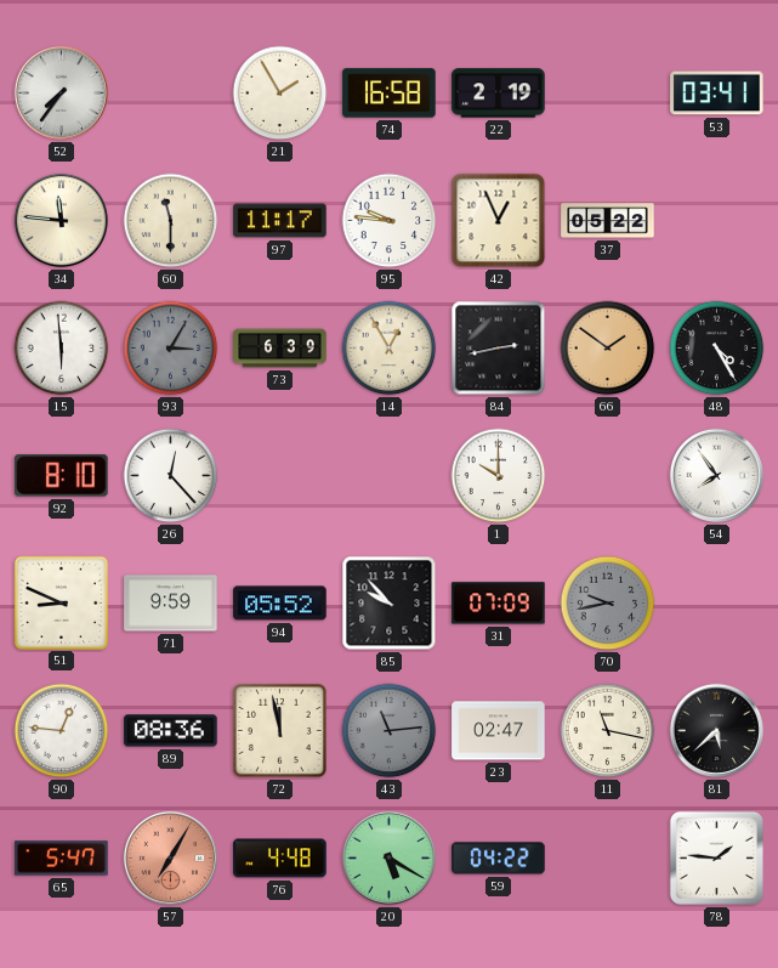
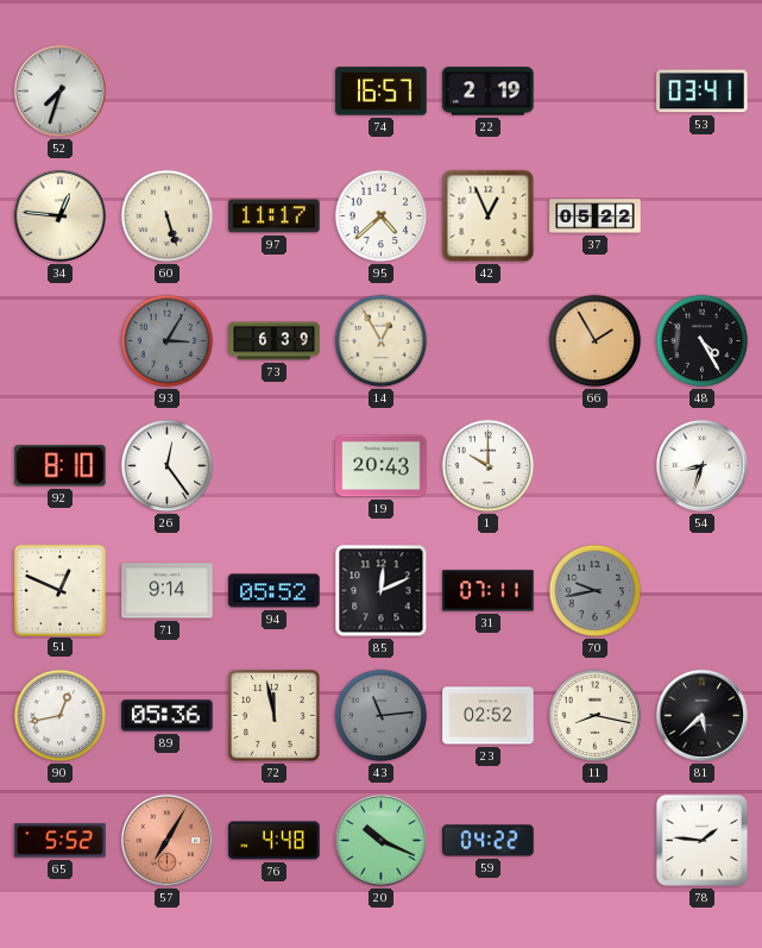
52: 7:36 -> 7:33 (59, 90)
21: 1:55 -> none (280, 94)
74: 16:58 -> 16:57 (382, 92)
34: 11:46 -> 12:46 (59, 215)
60: 11:30 -> 5:27 (168, 216)
95: 9:46 -> 4:38 (382, 216)
15: 5:59 -> none (62, 349)
84: 2:43 -> none (499, 349)
66: 1:51 -> 1:55 (596, 341)
26: 12:23 -> 12:24 (168, 466)
19: none -> 20:43 (382, 466)
54: 7:54 -> 8:33 (701, 465)
51: 8:49 -> 12:49 (59, 590)
71: 9:59 -> 9:14 (168, 591)
85: 9:53 -> 12:11 (382, 591)
31: 07:09 -> 07:11 (489, 591)
90: 12:46 -> 12:43 (61, 716)
89: 08:36 -> 05:36 (168, 716)
23: 02:47 -> 02:52 (489, 716)
11: 11:17 -> 8:17 (596, 716)
65: 5:47 -> 5:52 (61, 841)
20: 5:20 -> 10:19 (380, 840)
